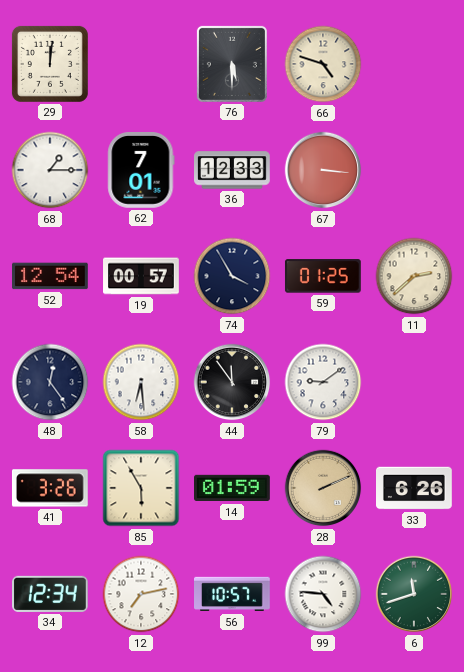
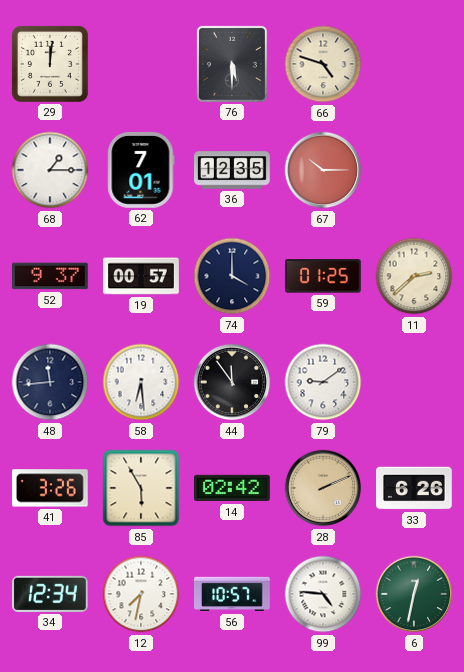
36: 12:33 -> 12:35 (232, 170)
67: 3:16 -> 10:15 (323, 170)
52: 12:54 -> 9:37 (51, 276)
74: 3:55 -> 4:00 (232, 276)
48: 12:24 -> 11:44 (50, 382)
14: 01:59 -> 02:42 (233, 488)
12: 7:13 -> 7:32 (141, 594)
6: 11:42 -> 12:32 (414, 594)
